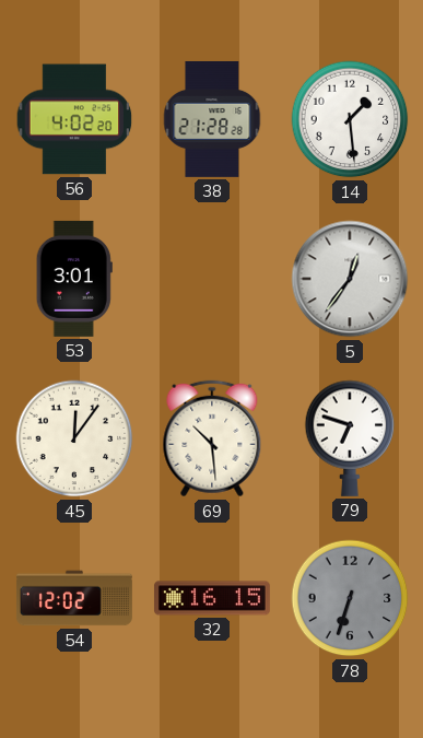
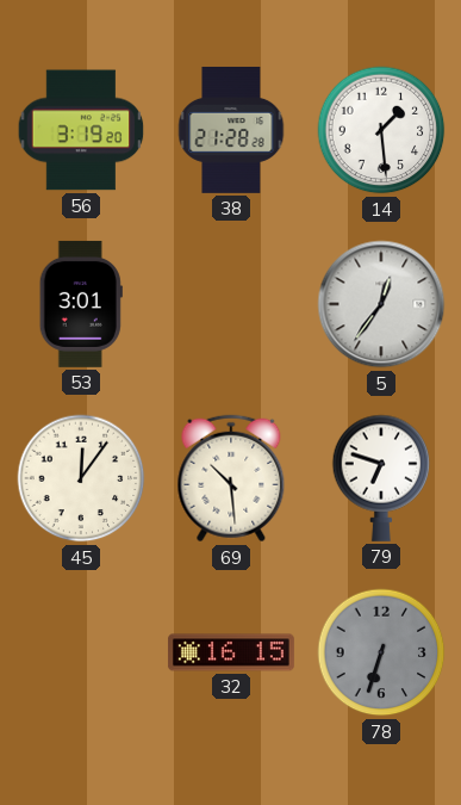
56: 4:02 -> 3:19 (81, 130)
54: 12:02 -> none (74, 598)
